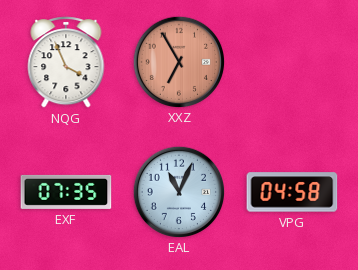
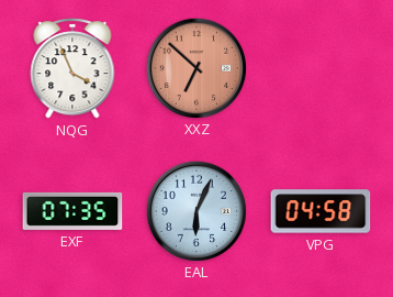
XXZ: 6:55 -> 6:52 (195, 67)
EAL: 11:04 -> 6:04 (195, 210)
